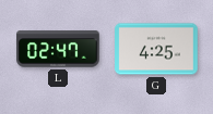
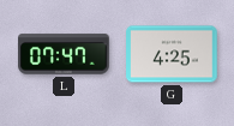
L: 02:47 -> 07:47 (64, 54)
